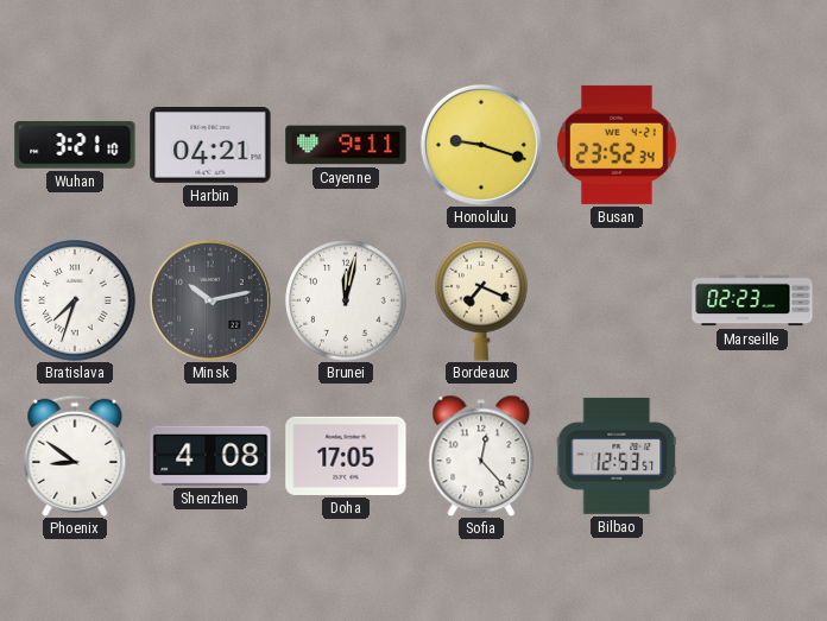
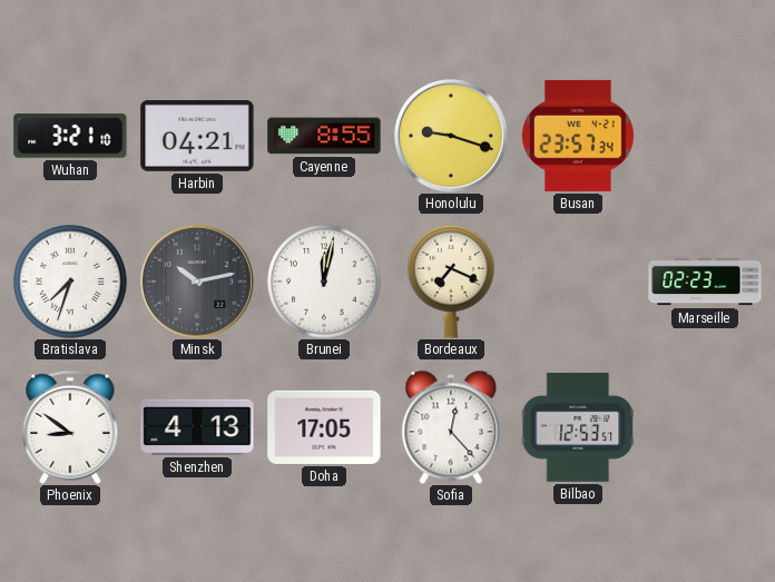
Cayenne: 9:11 -> 8:55 (324, 136)
Busan: 23:52 -> 23:57 (578, 136)
Shenzhen: 4:08 -> 4:13 (197, 427)
